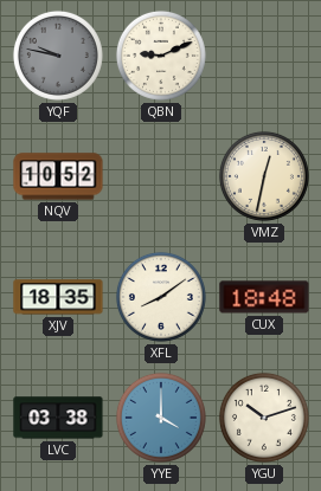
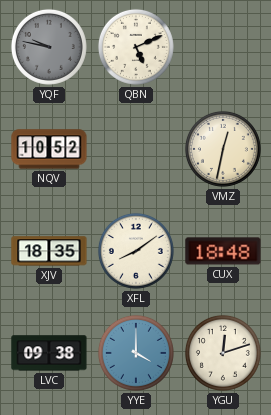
QBN: 9:11 -> 5:11 (136, 47)
LVC: 03:38 -> 09:38 (49, 353)
YGU: 10:12 -> 12:12 (223, 353)
